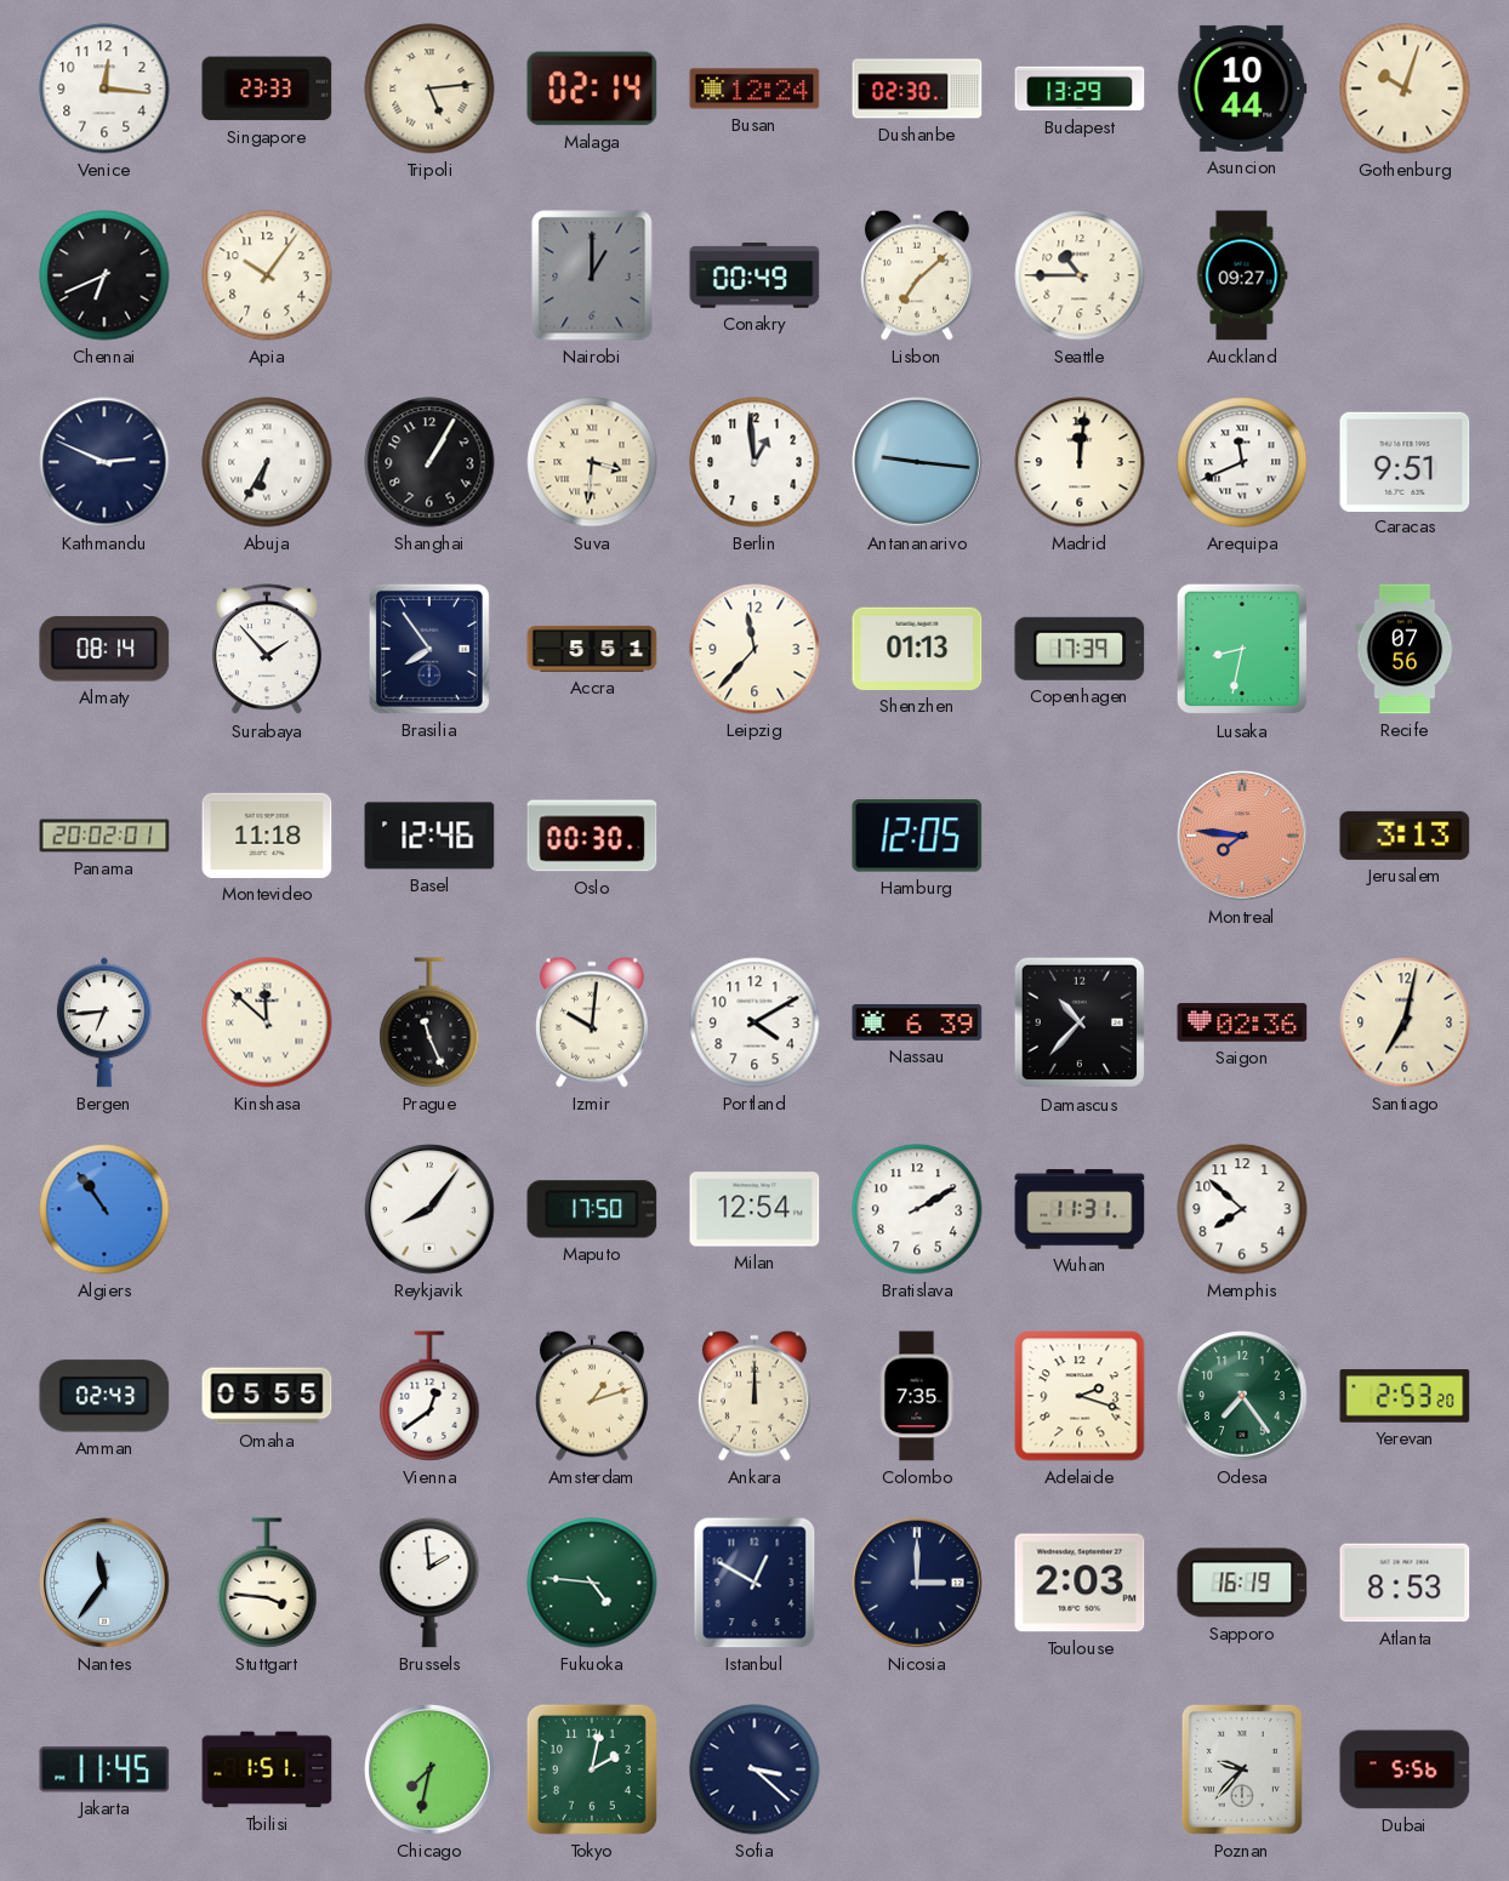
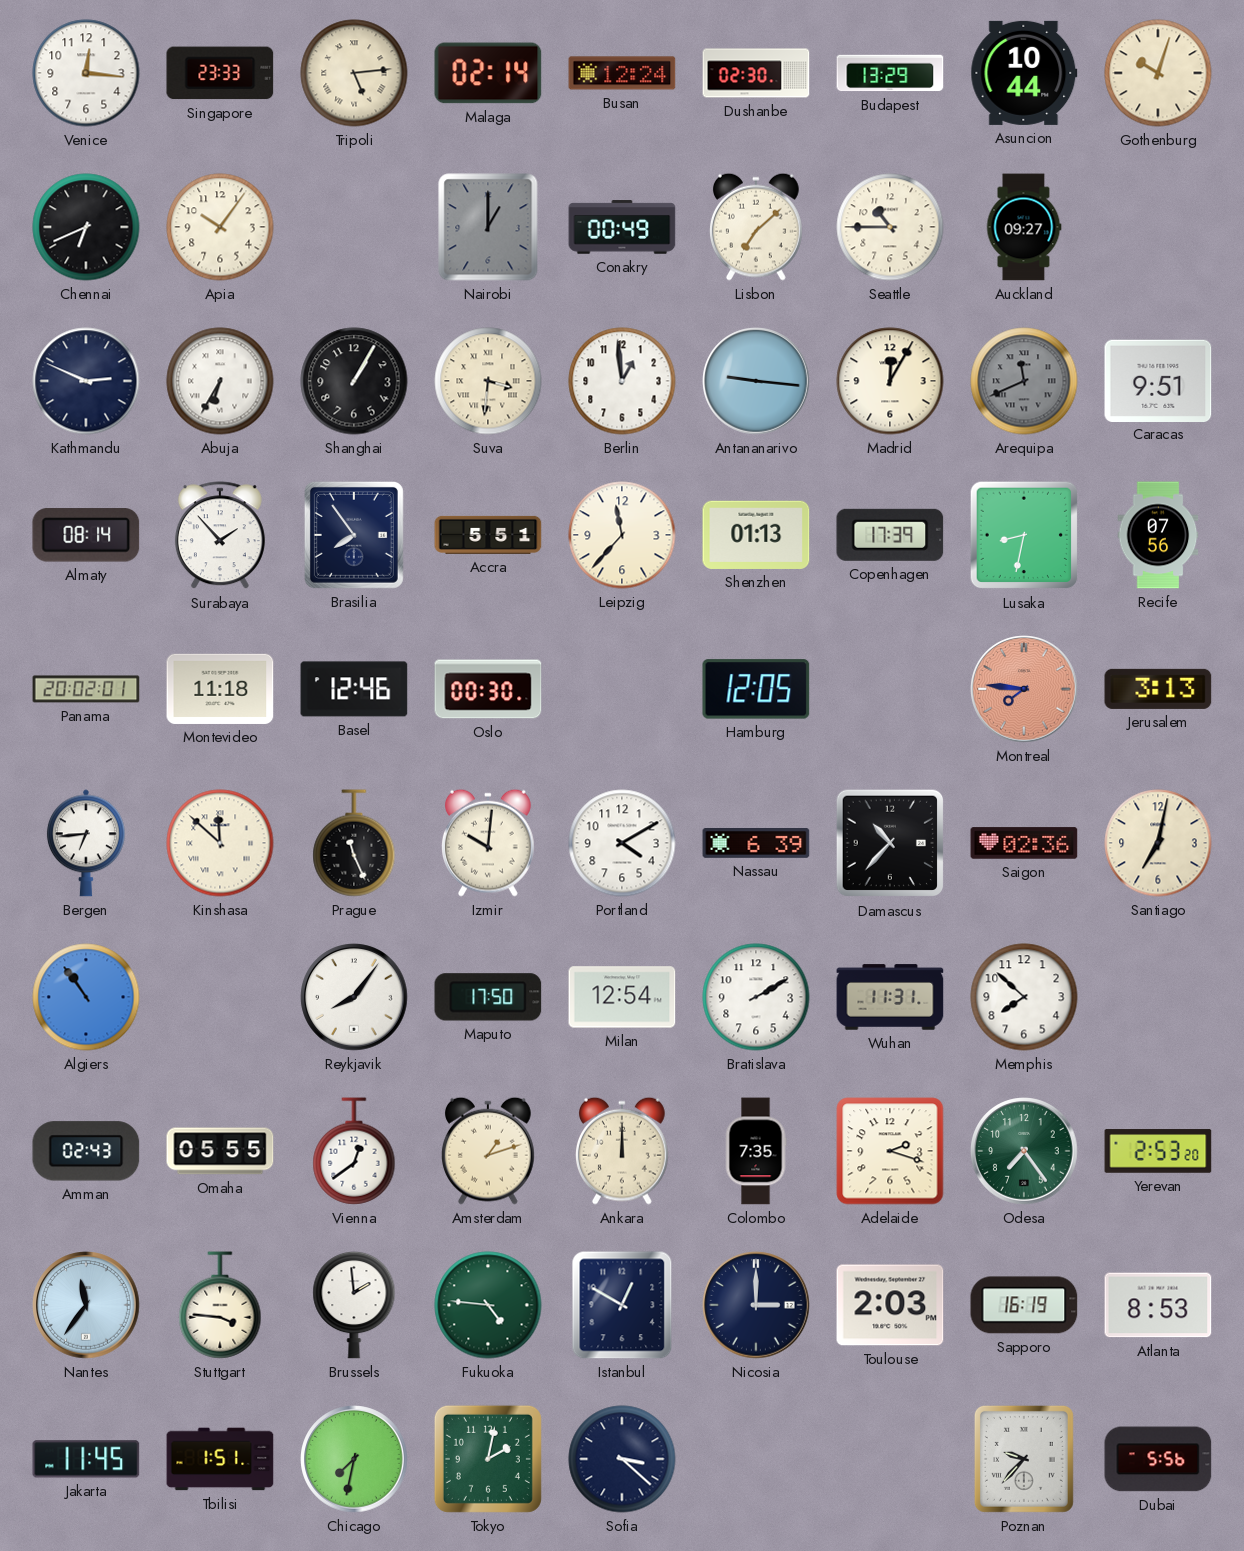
Madrid: 12:01 -> 12:05 (890, 381)
Arequipa dial: white -> grey (1024, 381)
